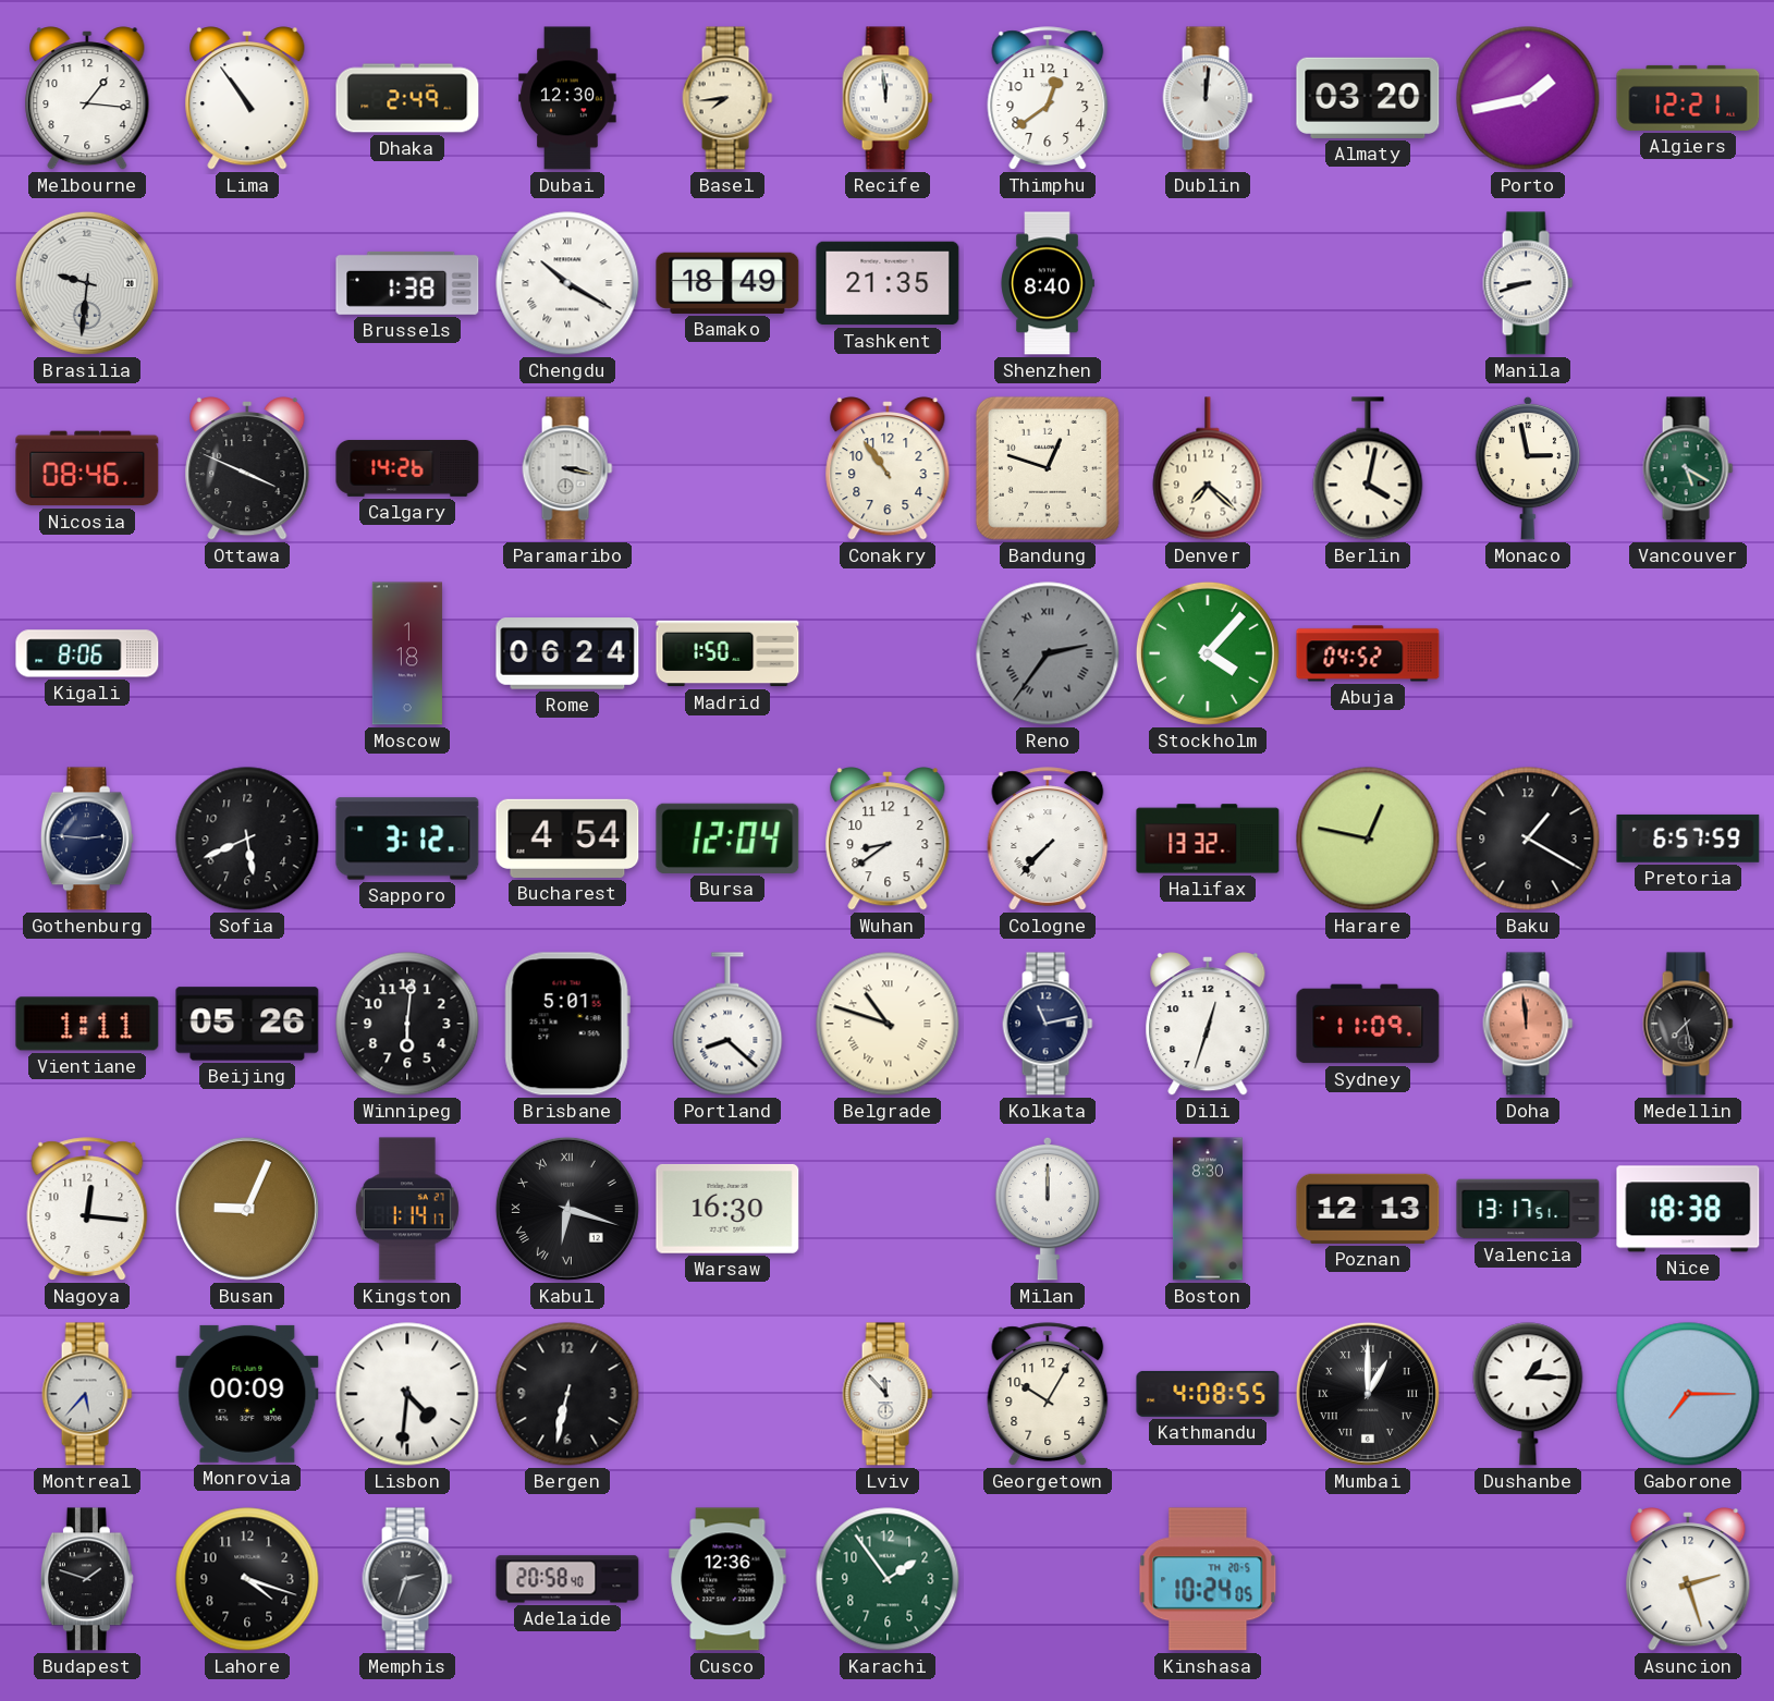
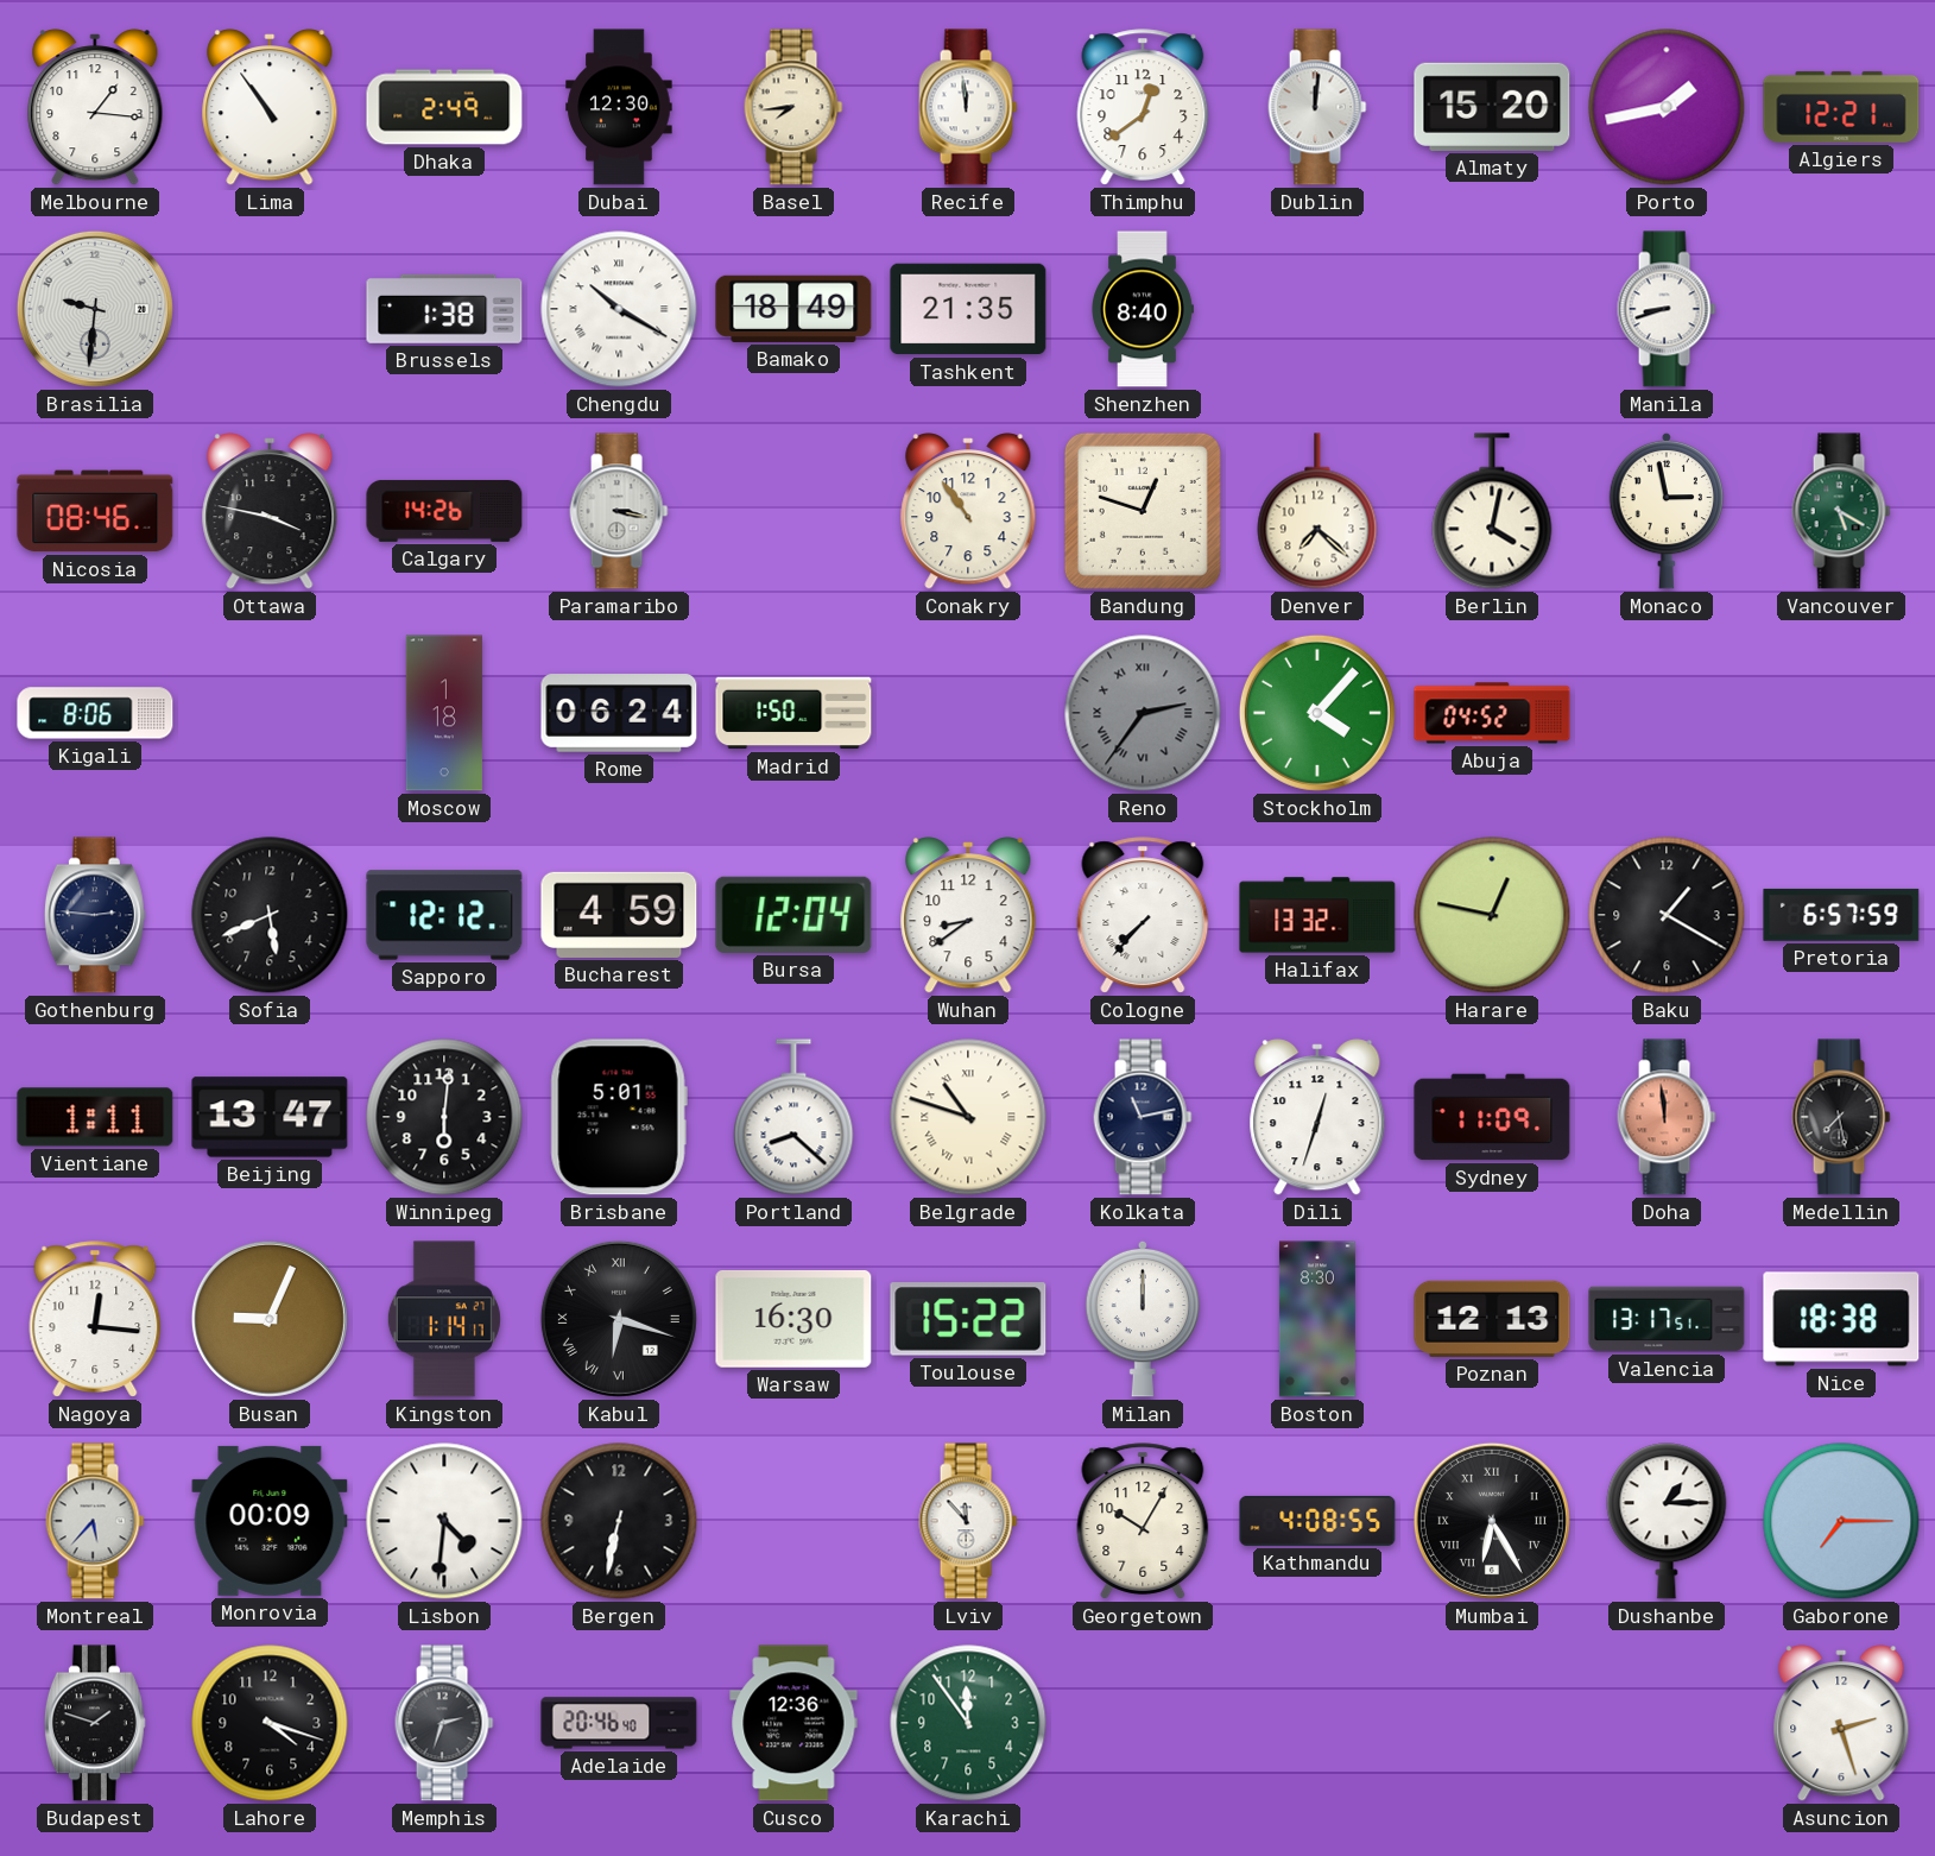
Almaty: 03:20 -> 15:20 (1492, 107)
Ottawa: 3:49 -> 3:47 (270, 512)
Sapporo: 3:12 -> 12:12 (444, 915)
Bucharest: 4:54 -> 4:59 (619, 915)
Beijing: 05:26 -> 13:47 (270, 1117)
Toulouse: none -> 15:22 (968, 1319)
Mumbai: 1:00 -> 6:25 (1492, 1521)
Adelaide: 20:58 -> 20:46 (619, 1723)
Karachi: 1:54 -> 11:54 (968, 1723)
Kinshasa: 10:24 -> none (1208, 1579)
